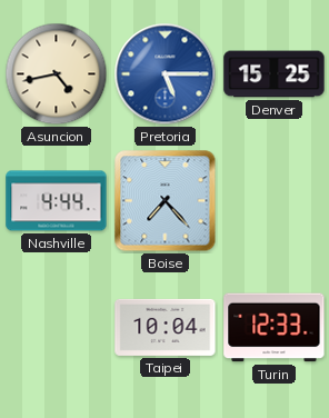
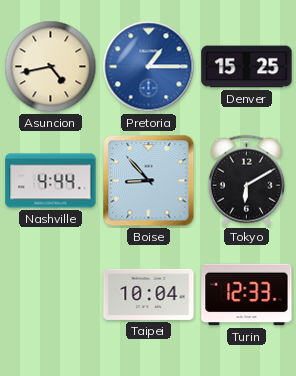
Pretoria: 5:15 -> 1:15 (149, 67)
Boise: 7:23 -> 8:53 (149, 181)
Tokyo: none -> 6:10 (246, 180)
